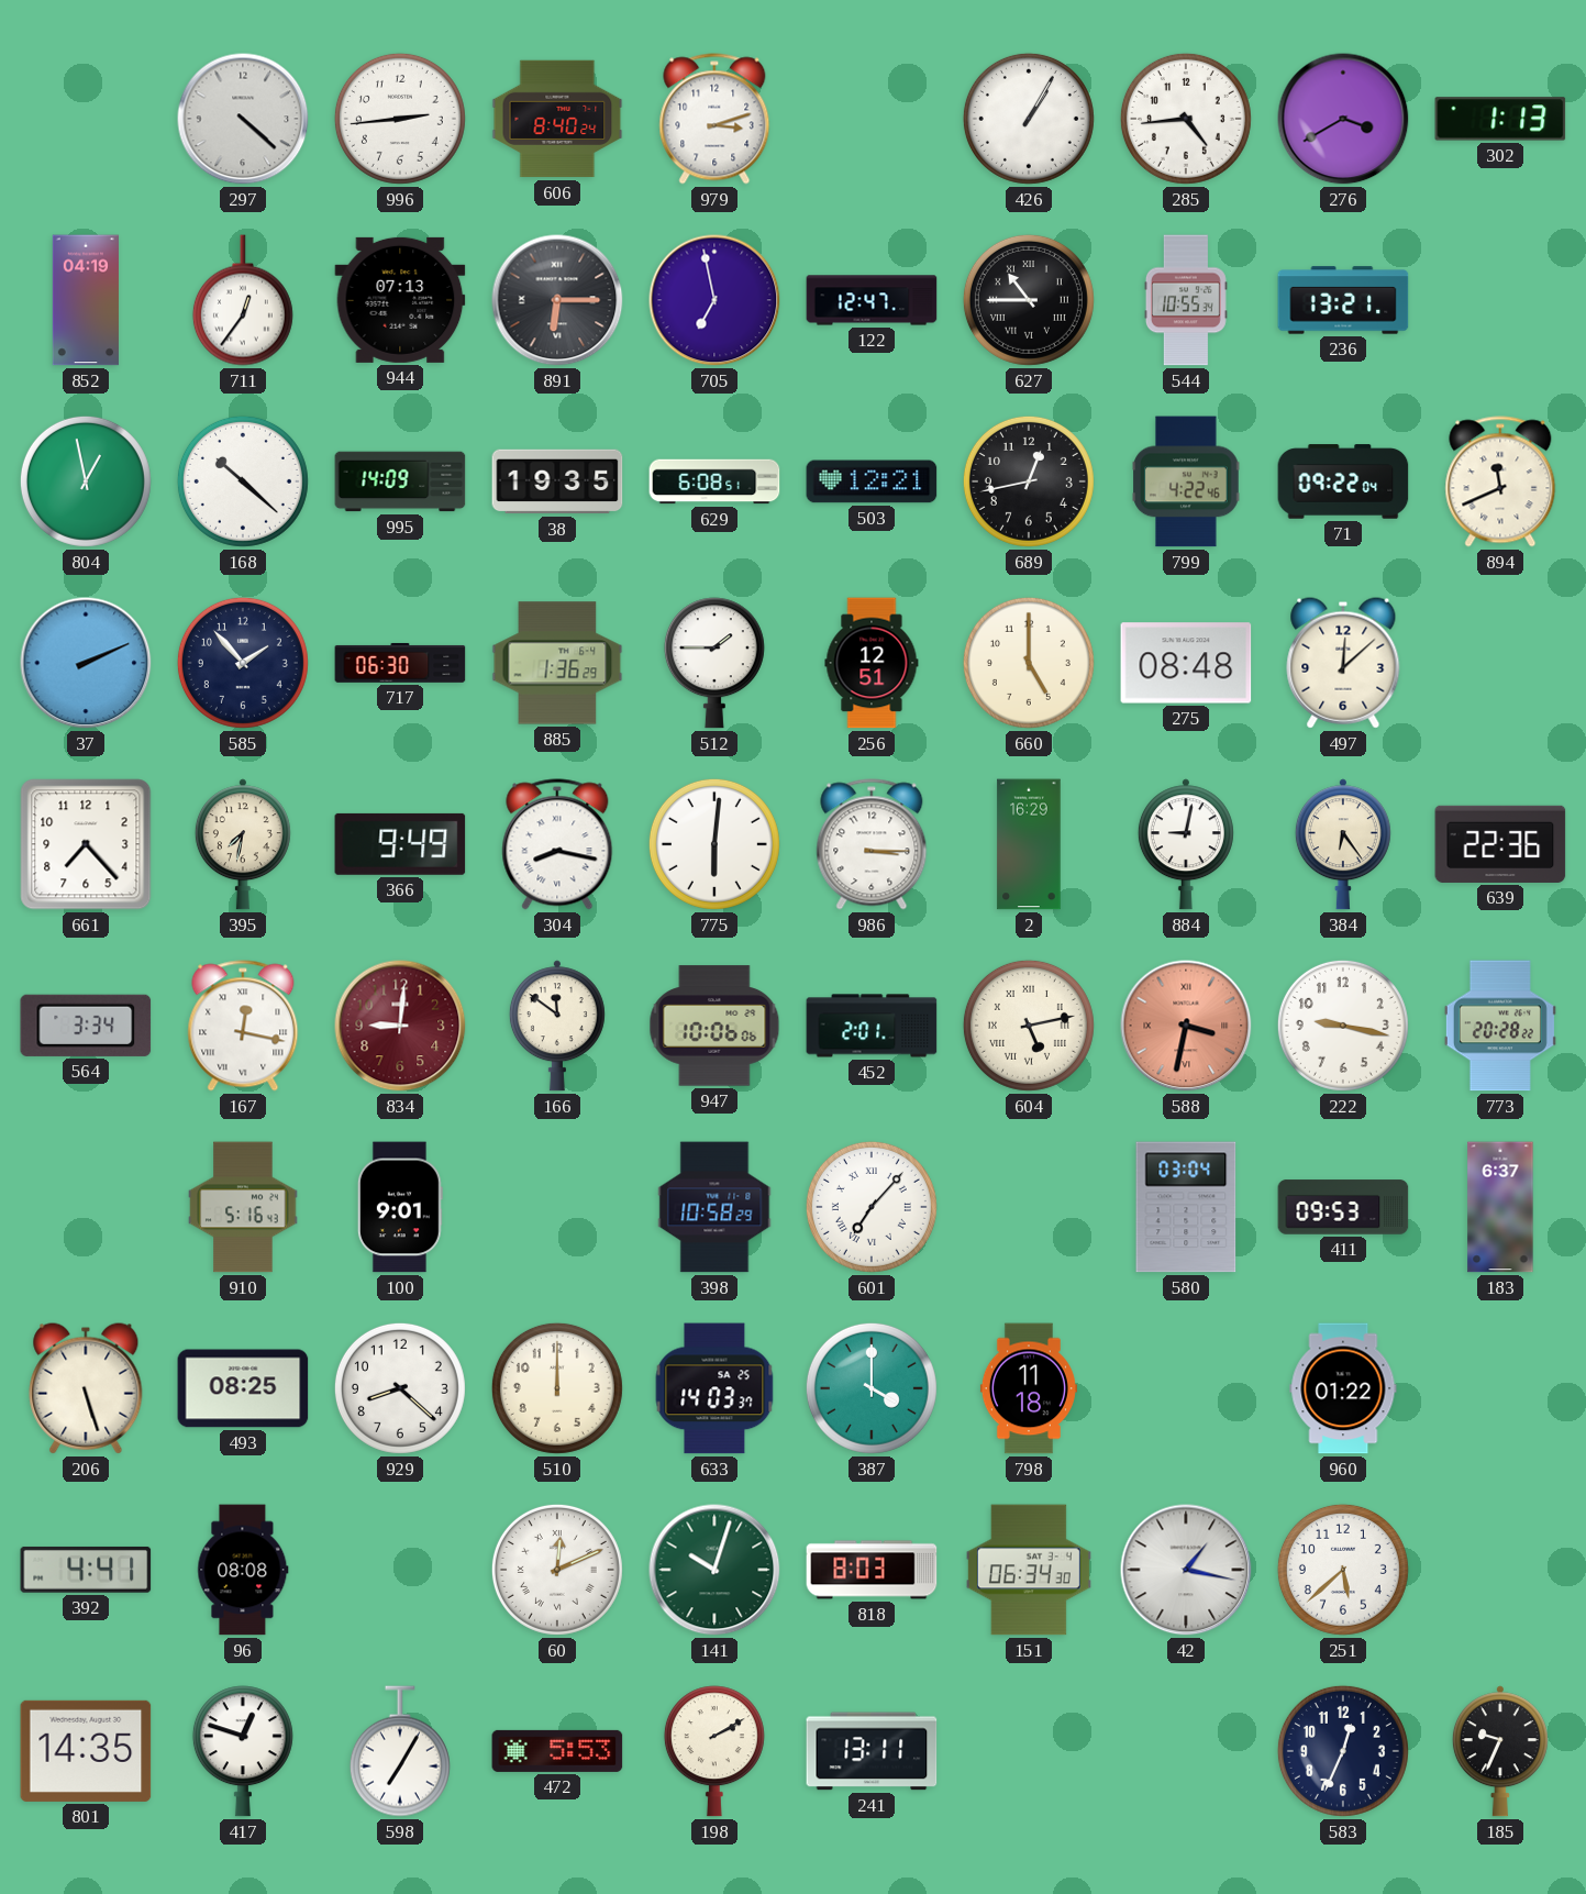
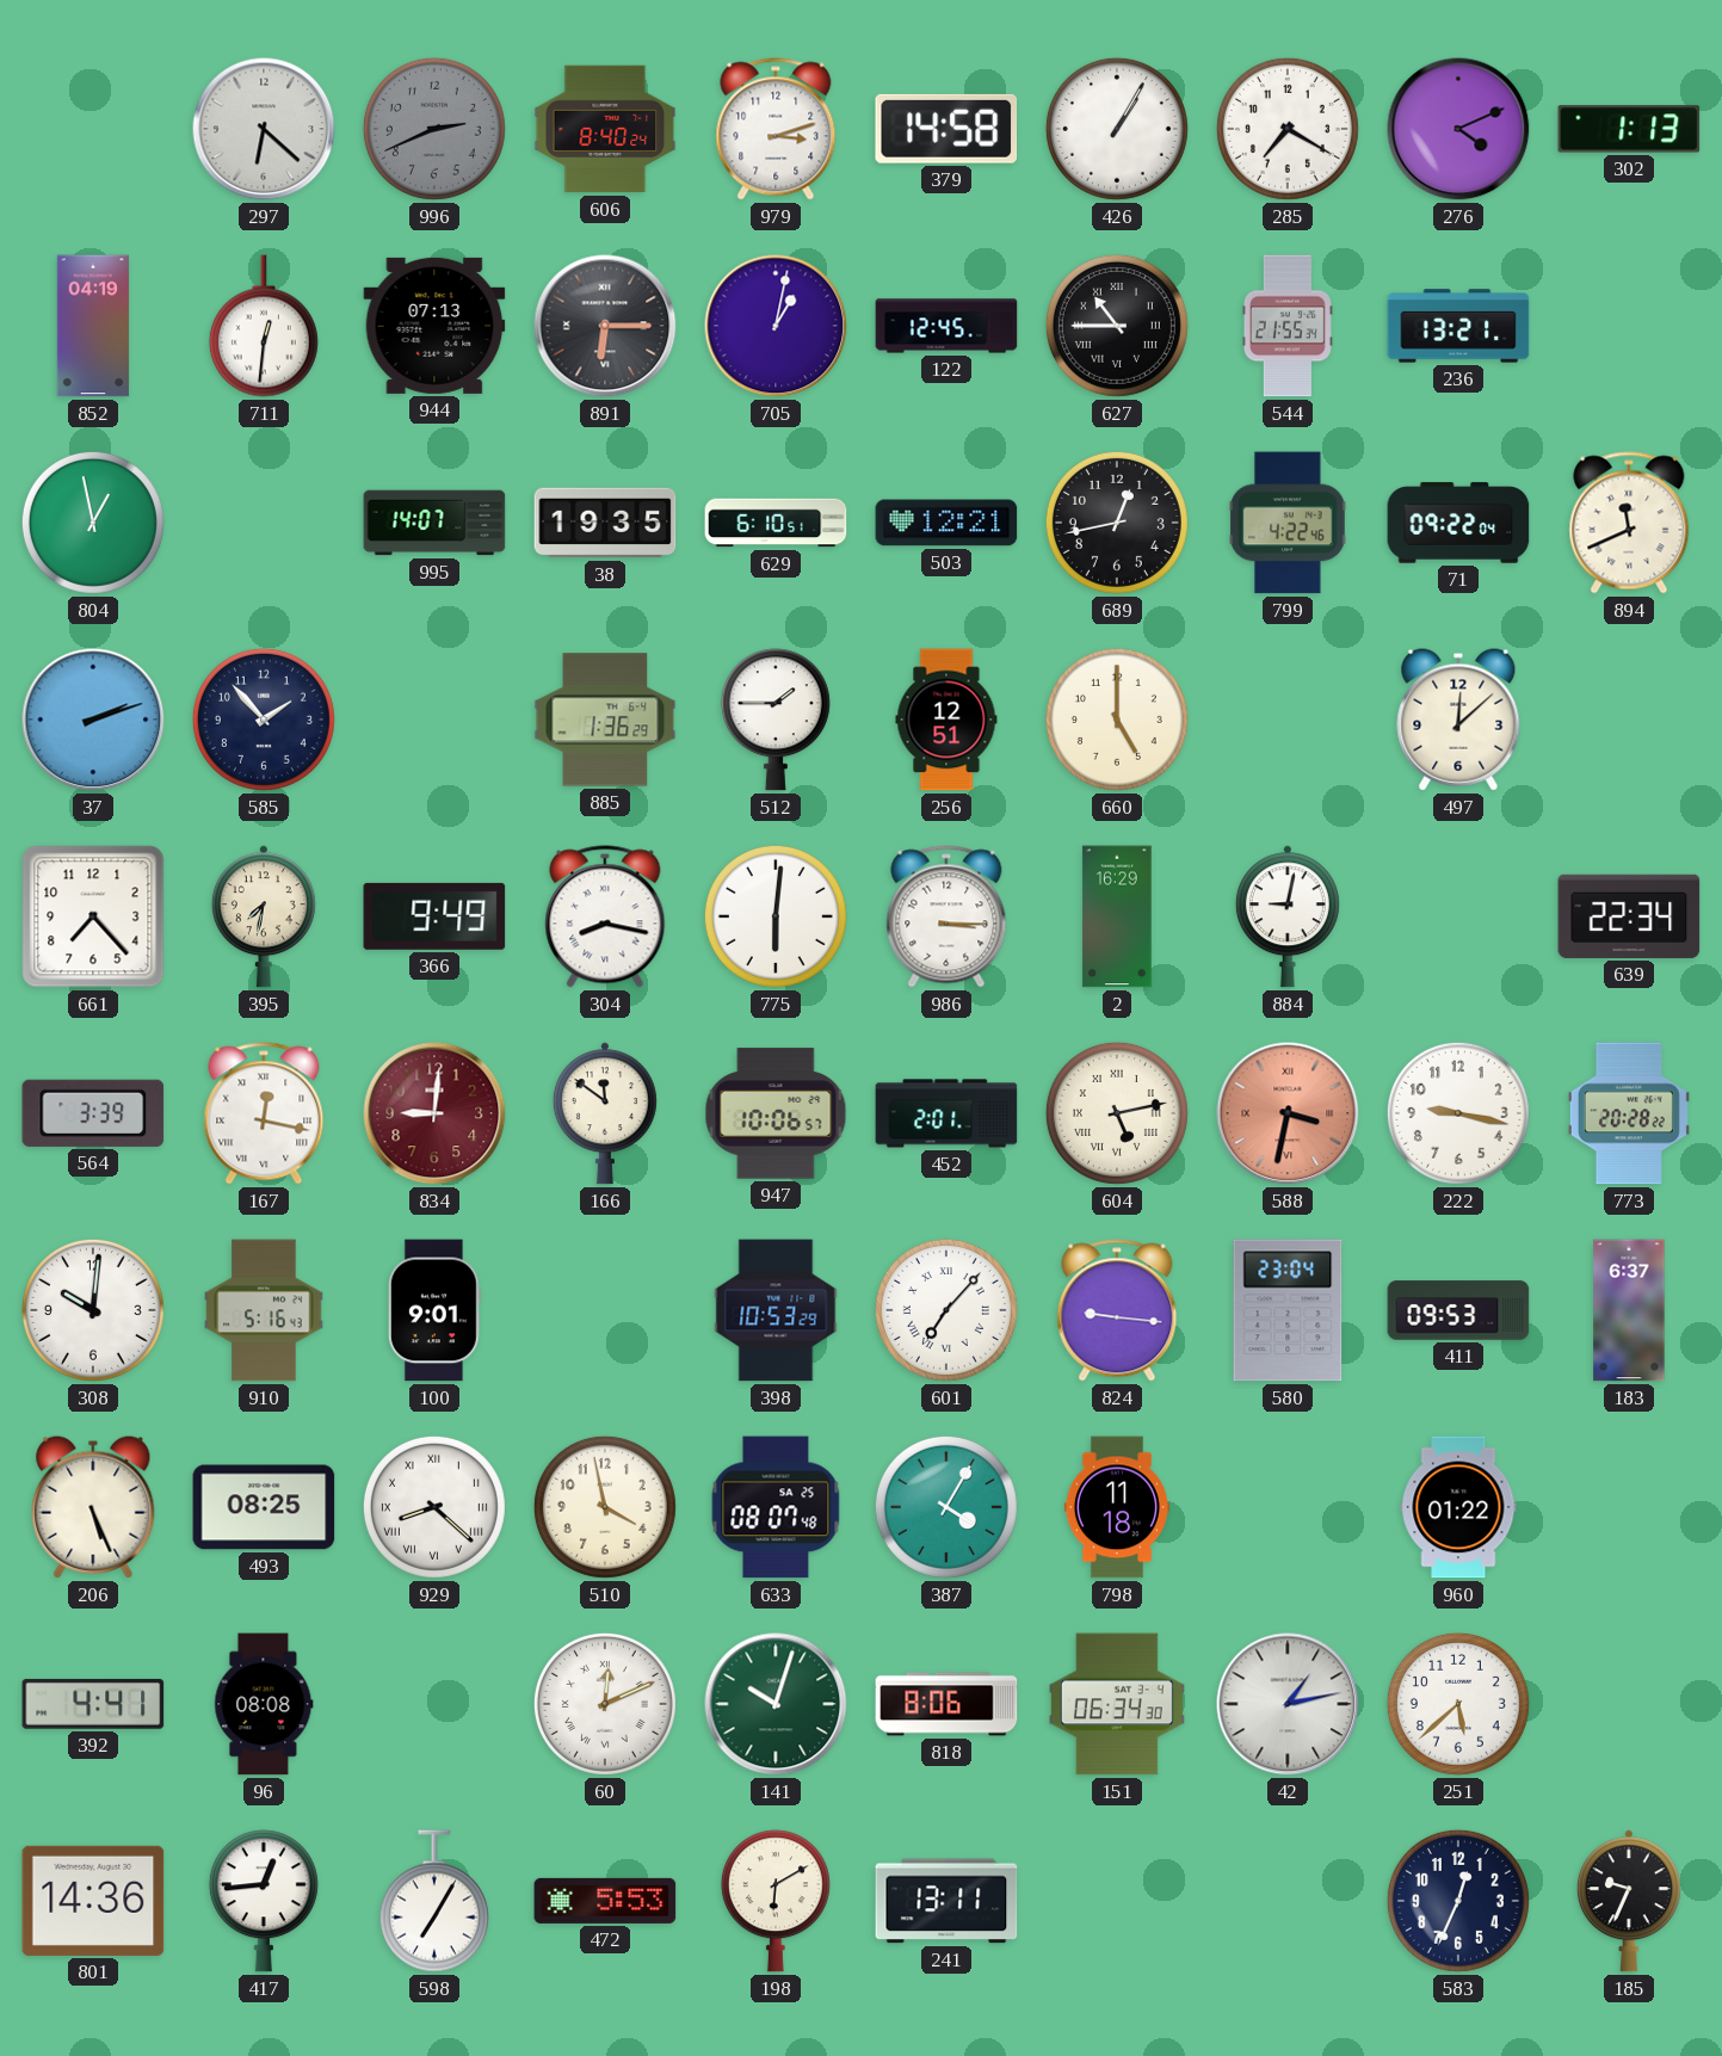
297: 4:22 -> 6:22 (264, 129)
996: 2:44 -> 2:41 (434, 129)
996 dial: white -> grey (434, 129)
379: none -> 14:58 (945, 129)
285: 4:44 -> 7:20 (1288, 129)
276: 3:40 -> 4:11 (1458, 129)
711: 12:36 -> 12:31 (264, 326)
705: 6:58 -> 1:02 (776, 326)
122: 12:47 -> 12:45 (946, 326)
544: 10:55 -> 21:55 (1288, 326)
168: 10:22 -> none (243, 481)
995: 14:09 -> 14:07 (434, 523)
629: 6:08 -> 6:10 (776, 523)
37: 2:11 -> 2:12 (93, 720)
717: 06:30 -> none (400, 663)
275: 08:48 -> none (1186, 663)
384: 6:24 -> none (1343, 844)
639: 22:36 -> 22:34 (1629, 916)
564: 3:34 -> 3:39 (93, 1113)
947: 10:06:06 -> 10:06:57 (776, 1113)
308: none -> 10:01 (93, 1310)
398: 10:58 -> 10:53 (776, 1310)
824: none -> 9:16 (1117, 1310)
580: 03:04 -> 23:04 (1288, 1310)
206: 5:27 -> 5:26 (93, 1507)
929 numerals: Arabic -> Roman (434, 1507)
510: 12:00 -> 3:58 (605, 1507)
633: 14:03 -> 08:07 (776, 1507)
387: 4:00 -> 4:05 (946, 1507)
818: 8:03 -> 8:06 (946, 1704)
42: 1:17 -> 1:13 (1288, 1704)
801: 14:35 -> 14:36 (93, 1901)
417: 12:48 -> 12:44 (264, 1901)
198: 2:10 -> 6:10 (776, 1901)
